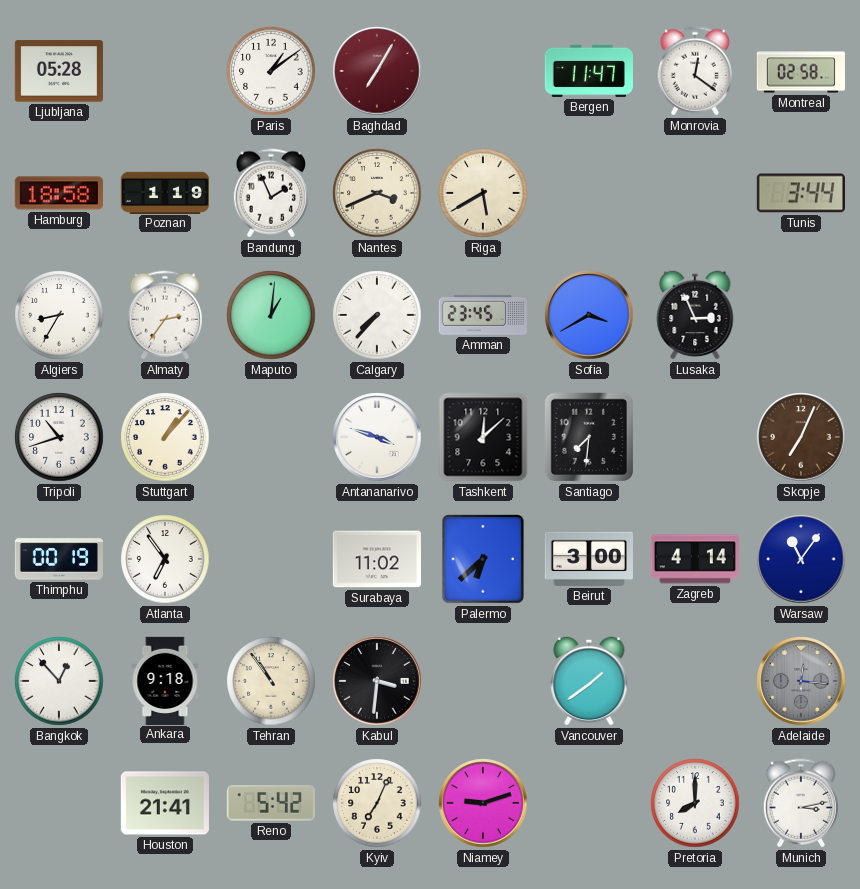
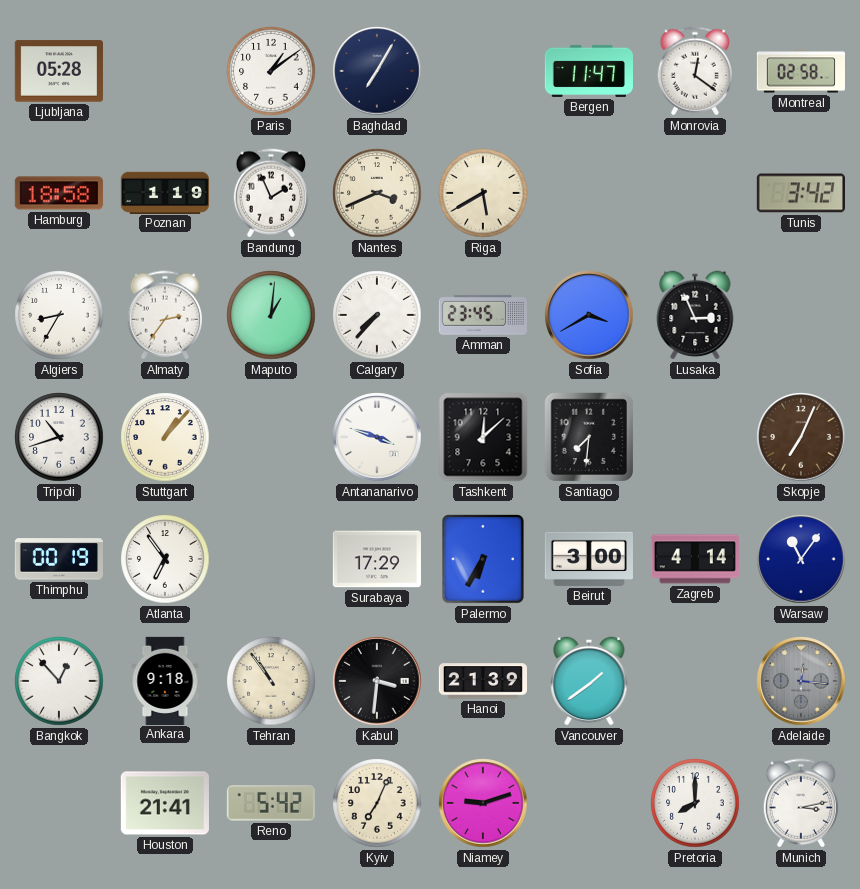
Baghdad dial: burgundy -> navy (377, 71)
Tunis: 3:44 -> 3:42 (801, 193)
Surabaya: 11:02 -> 17:29 (377, 559)
Palermo: 6:38 -> 6:35 (484, 560)
Hanoi: none -> 21:39 (482, 681)
